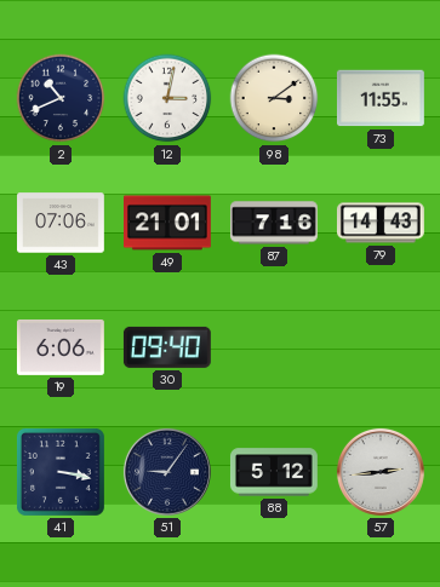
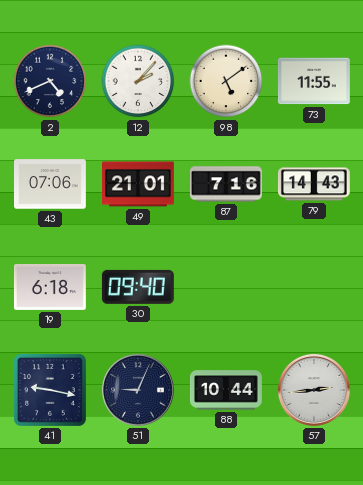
2: 10:41 -> 4:41 (50, 81)
12: 3:02 -> 2:07 (138, 81)
98: 3:09 -> 5:09 (226, 81)
19: 6:06 -> 6:18 (50, 287)
41: 3:17 -> 9:17 (50, 390)
51: 9:06 -> 9:04 (138, 390)
88: 5:12 -> 10:44 (226, 390)
